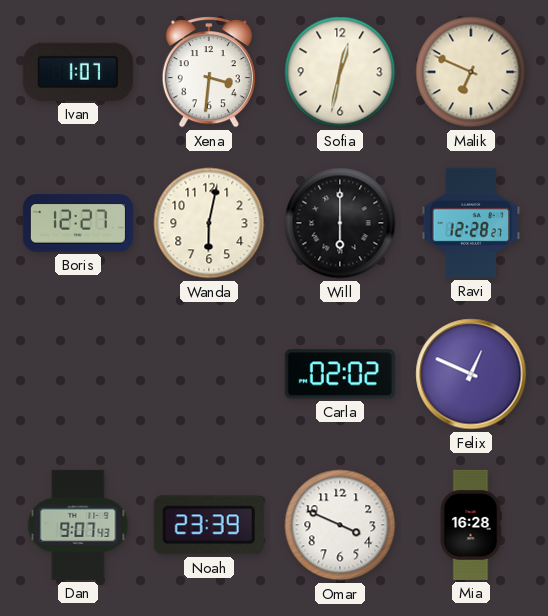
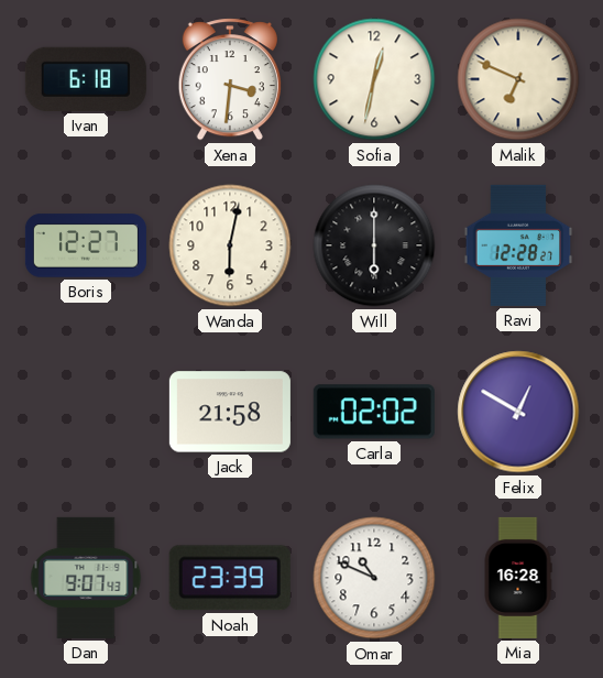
Ivan: 1:07 -> 6:18 (86, 79)
Jack: none -> 21:58 (230, 412)
Felix: 12:49 -> 12:50 (518, 412)
Omar: 3:49 -> 10:49 (374, 578)
